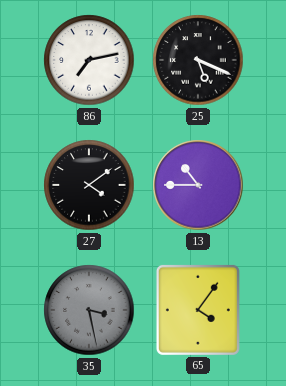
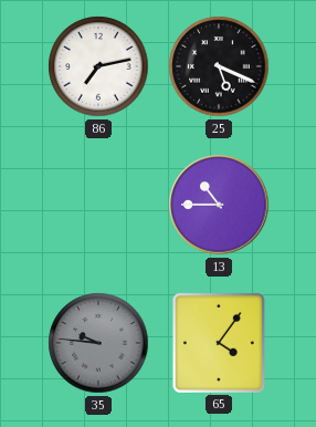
27: 4:09 -> none (89, 185)
35: 3:28 -> 9:46 (98, 343)
